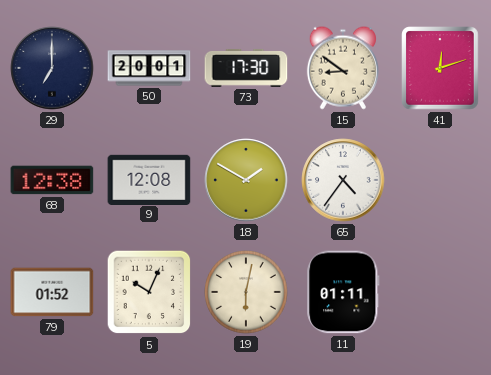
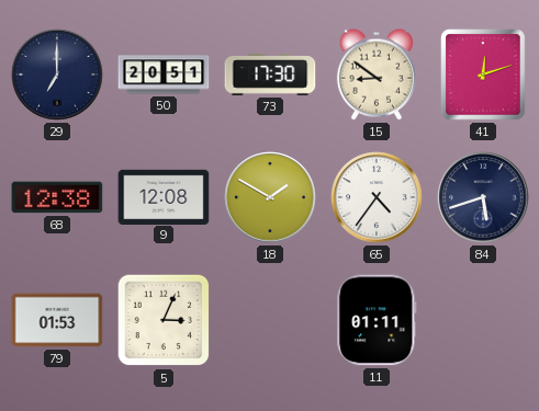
50: 20:01 -> 20:51 (164, 75)
84: none -> 5:42 (483, 197)
79: 01:52 -> 01:53 (57, 320)
5: 10:04 -> 3:04 (164, 320)
19: 6:02 -> none (246, 292)
